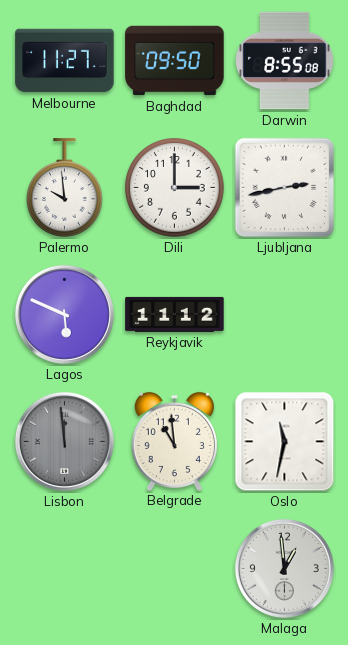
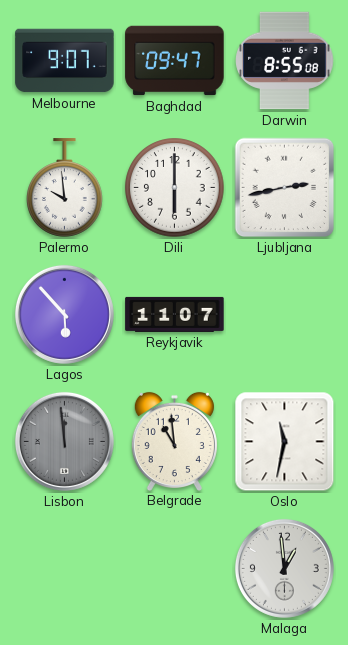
Melbourne: 11:27 -> 9:07 (65, 61)
Baghdad: 09:50 -> 09:47 (175, 61)
Dili: 3:00 -> 6:00 (175, 188)
Lagos: 5:49 -> 5:53 (64, 314)
Reykjavik: 11:12 -> 11:07 (175, 314)
